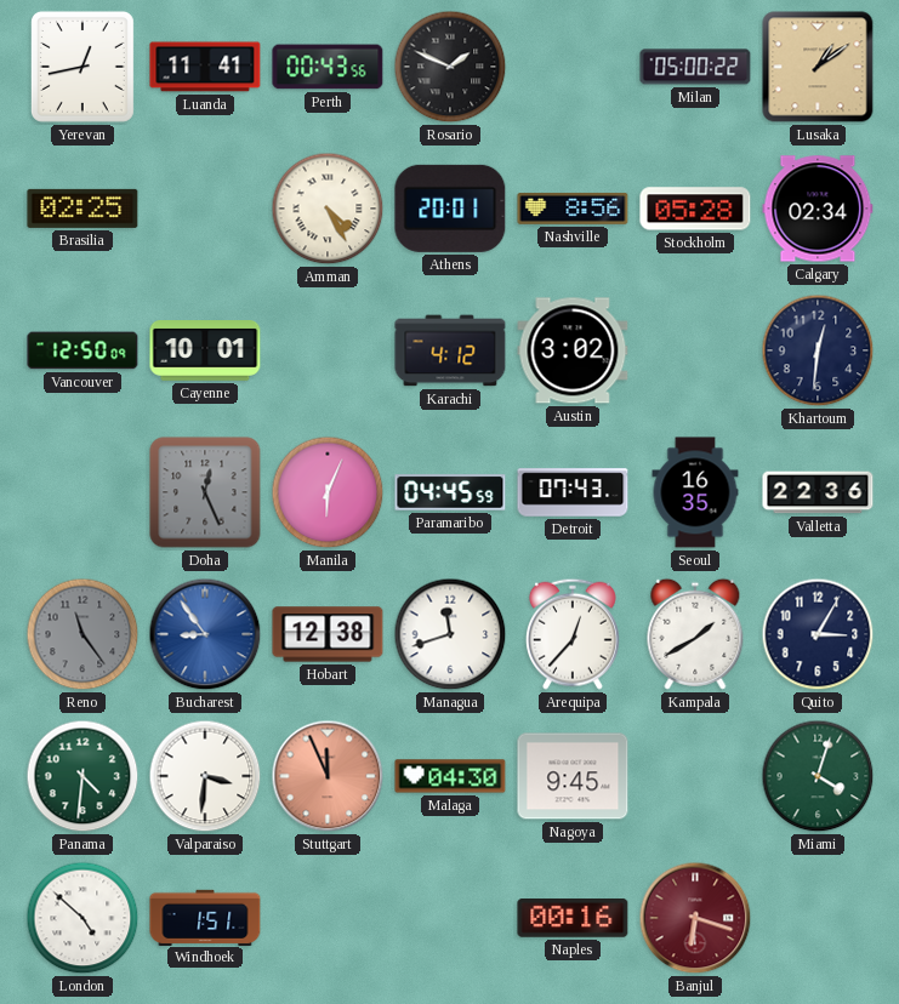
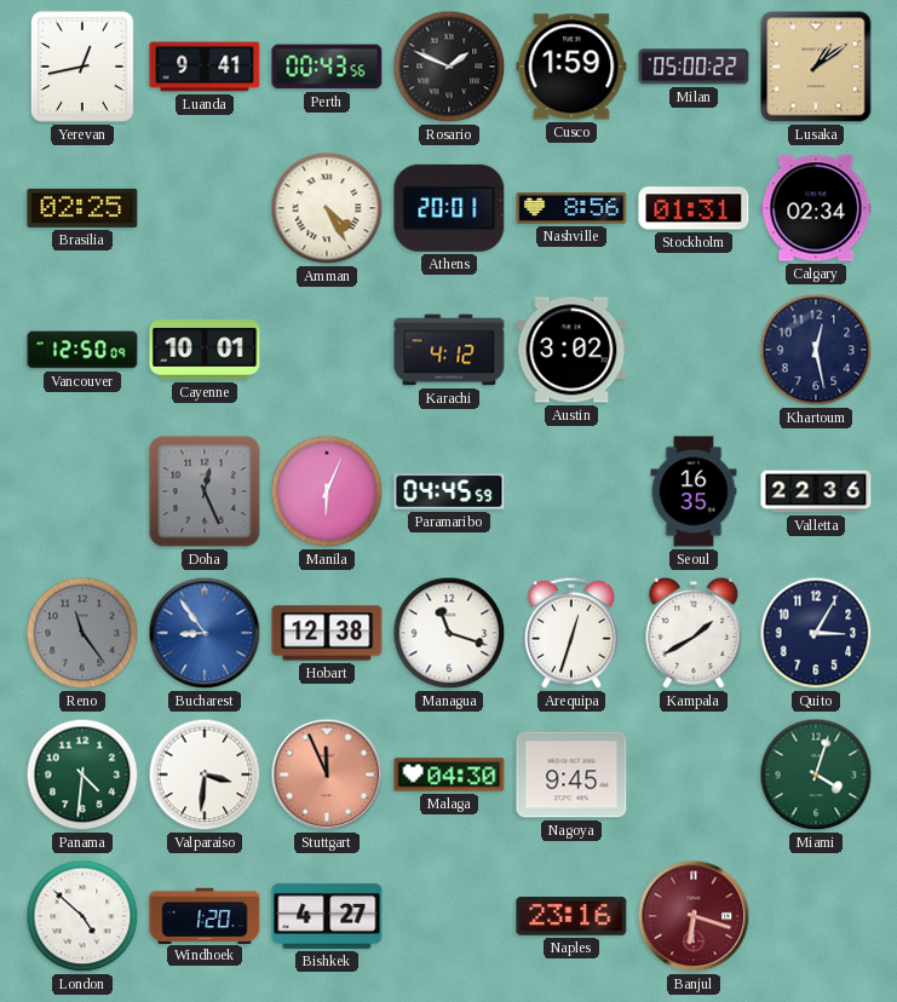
Luanda: 11:41 -> 9:41 (205, 67)
Cusco: none -> 1:59 (571, 67)
Stockholm: 05:28 -> 01:31 (694, 208)
Khartoum: 12:31 -> 12:28 (816, 350)
Detroit: 07:43 -> none (573, 492)
Managua: 11:42 -> 11:18 (449, 633)
Arequipa: 12:37 -> 12:33 (571, 633)
Windhoek: 1:51 -> 1:20 (205, 915)
Bishkek: none -> 4:27 (327, 916)
Naples: 00:16 -> 23:16 (571, 917)
